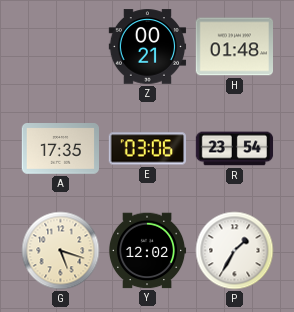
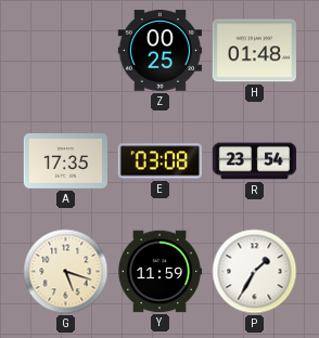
Z: 00:21 -> 00:25 (161, 51)
E: 03:06 -> 03:08 (159, 161)
Y: 12:02 -> 11:59 (159, 272)
